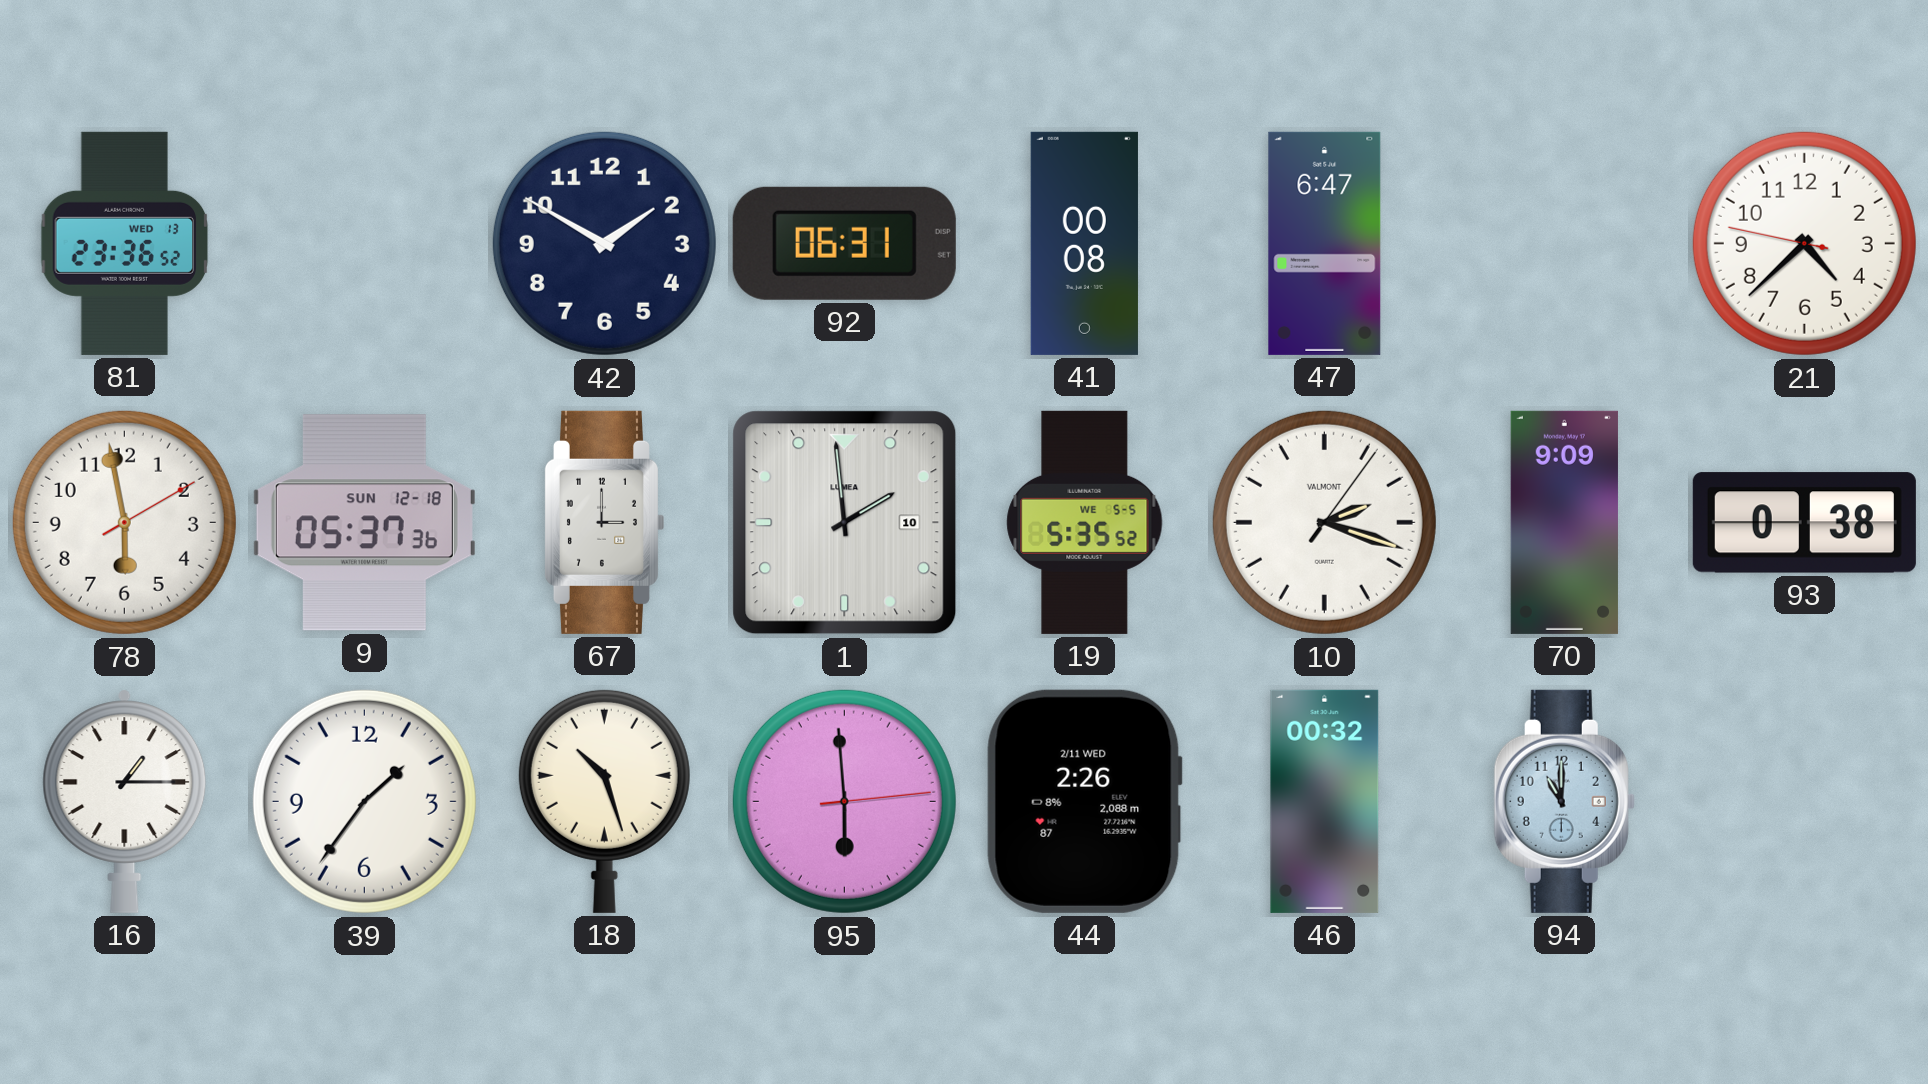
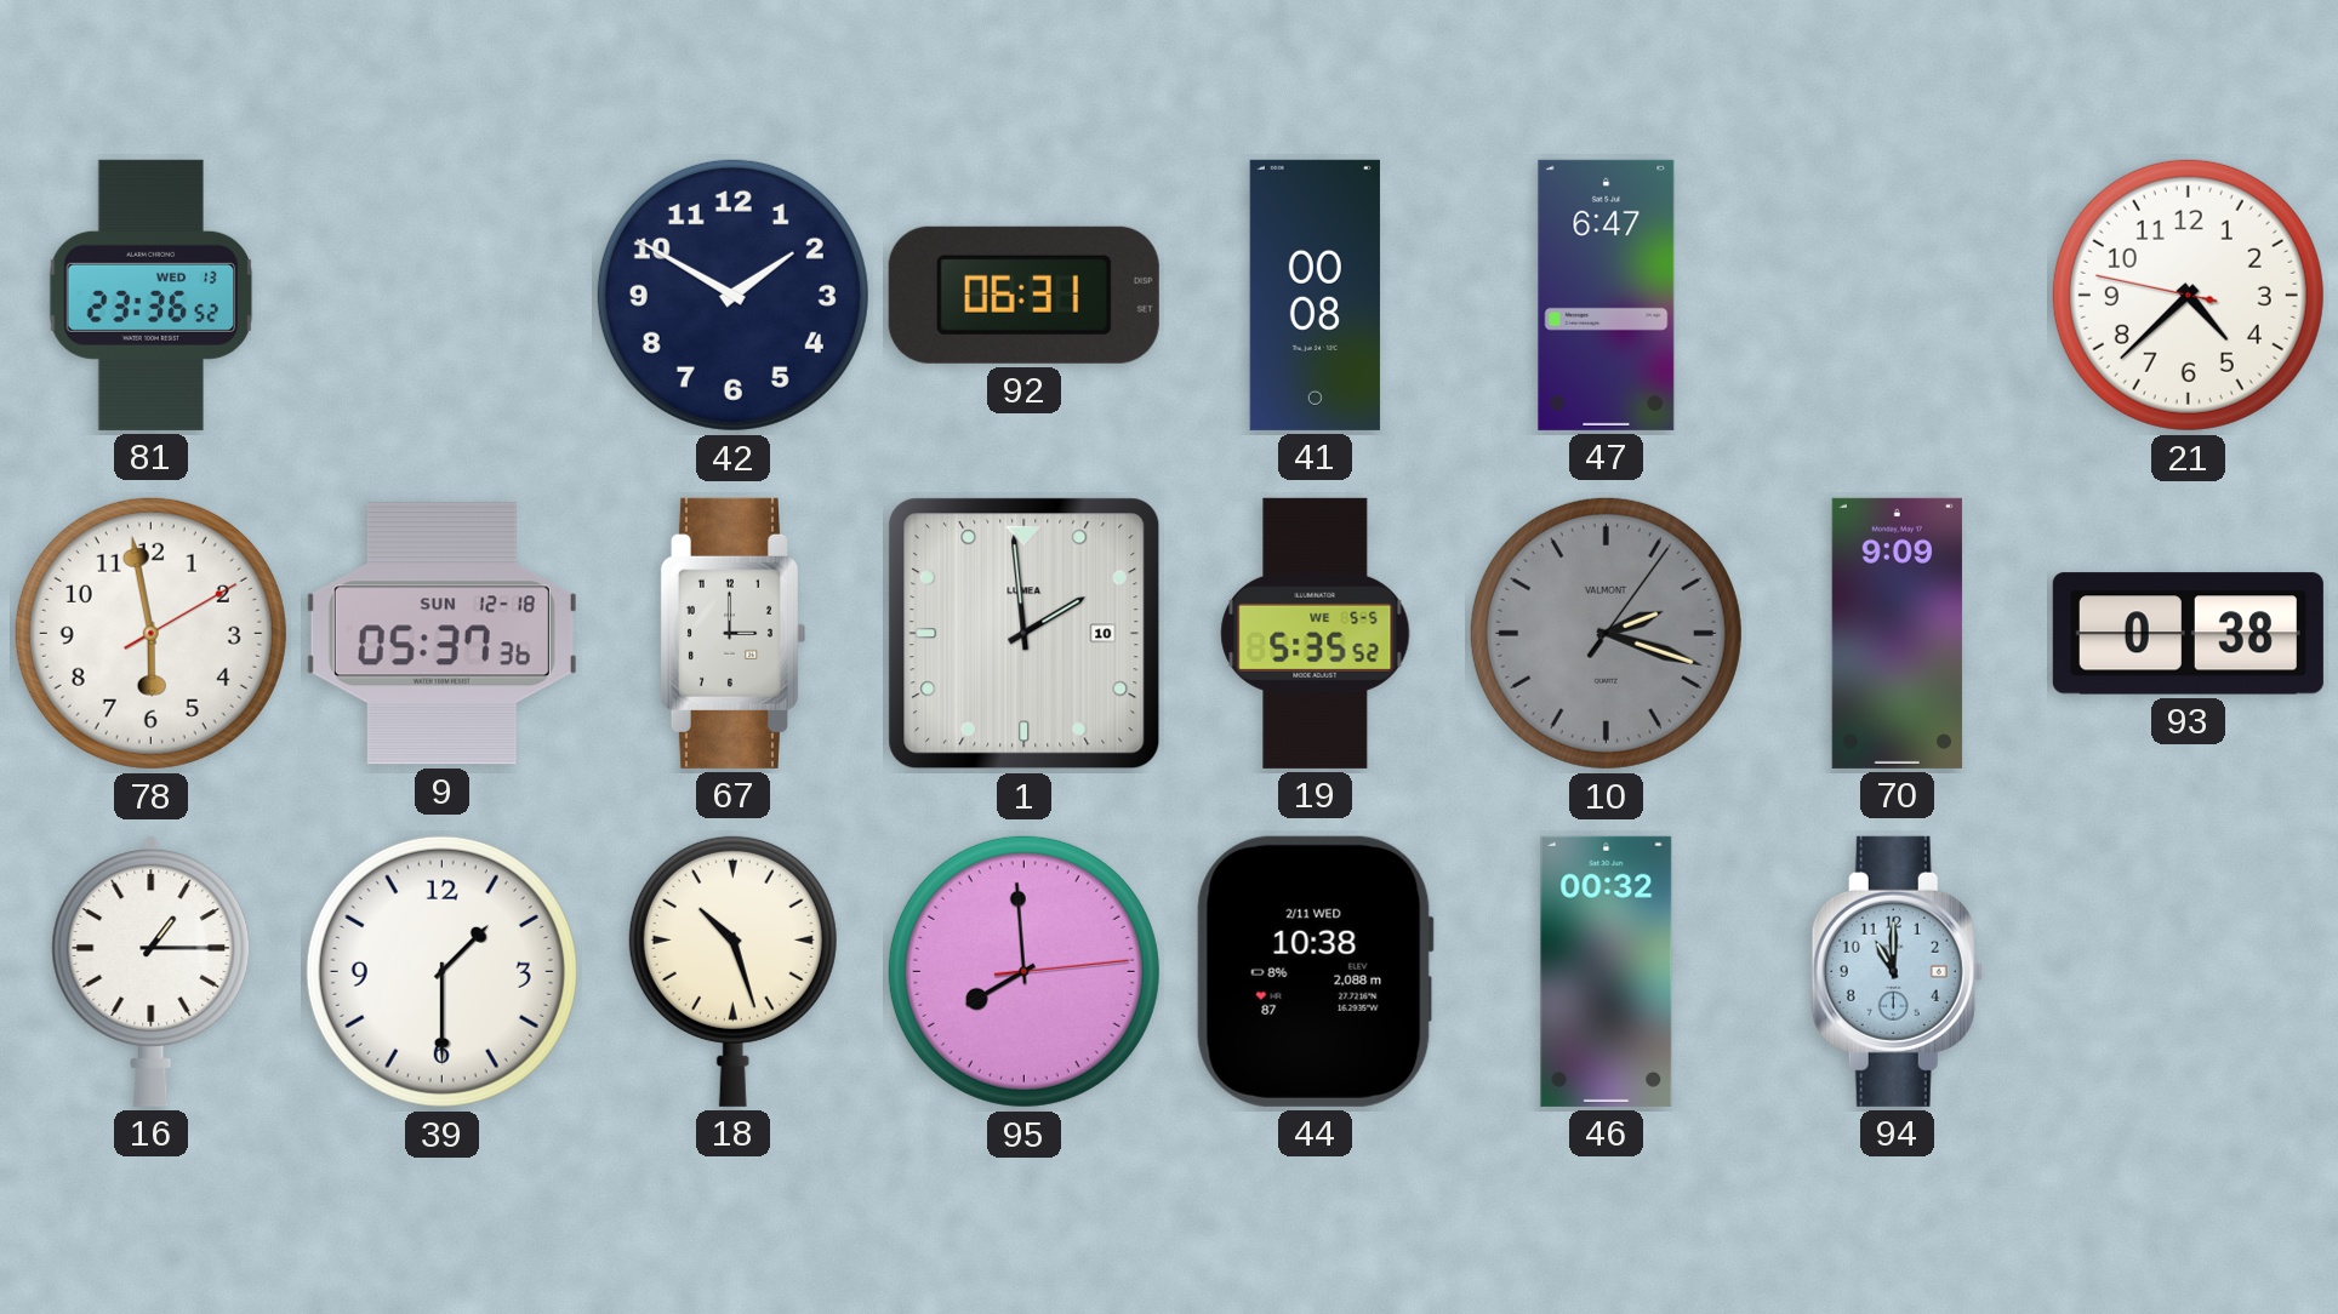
10 dial: white -> grey (1606, 633)
39: 1:36 -> 1:30 (441, 971)
95: 5:59 -> 7:59 (1023, 971)
44: 2:26 -> 10:38 (1315, 971)
